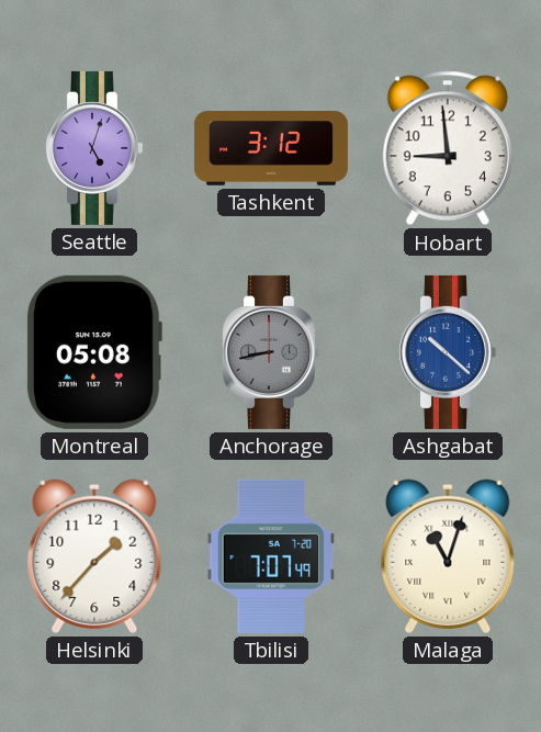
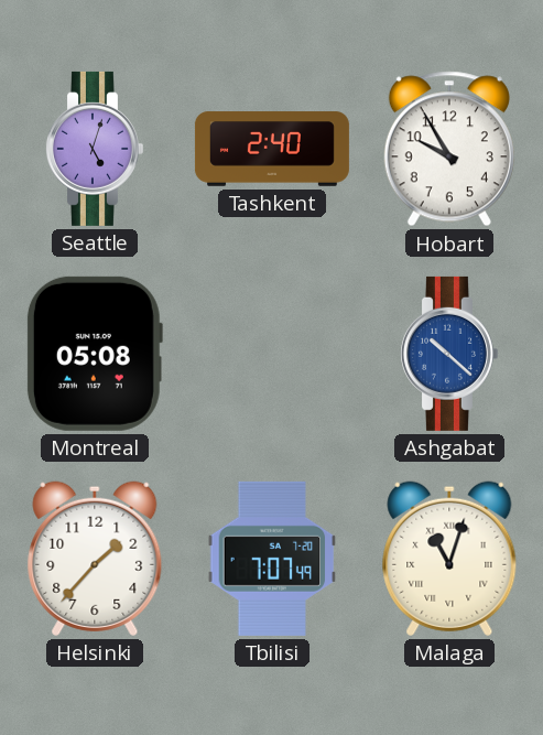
Tashkent: 3:12 -> 2:40 (272, 149)
Hobart: 8:59 -> 9:55 (449, 149)
Anchorage: 8:43 -> none (270, 352)
